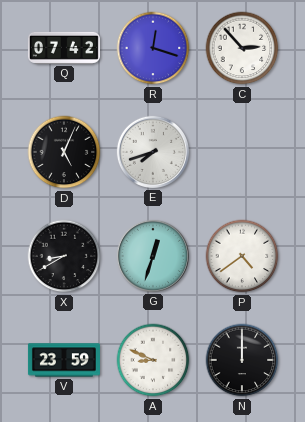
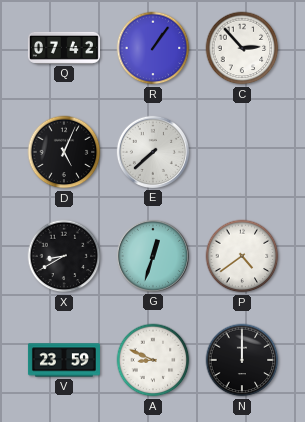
R: 12:18 -> 1:06 (153, 48)
E: 7:42 -> 7:38 (153, 152)
